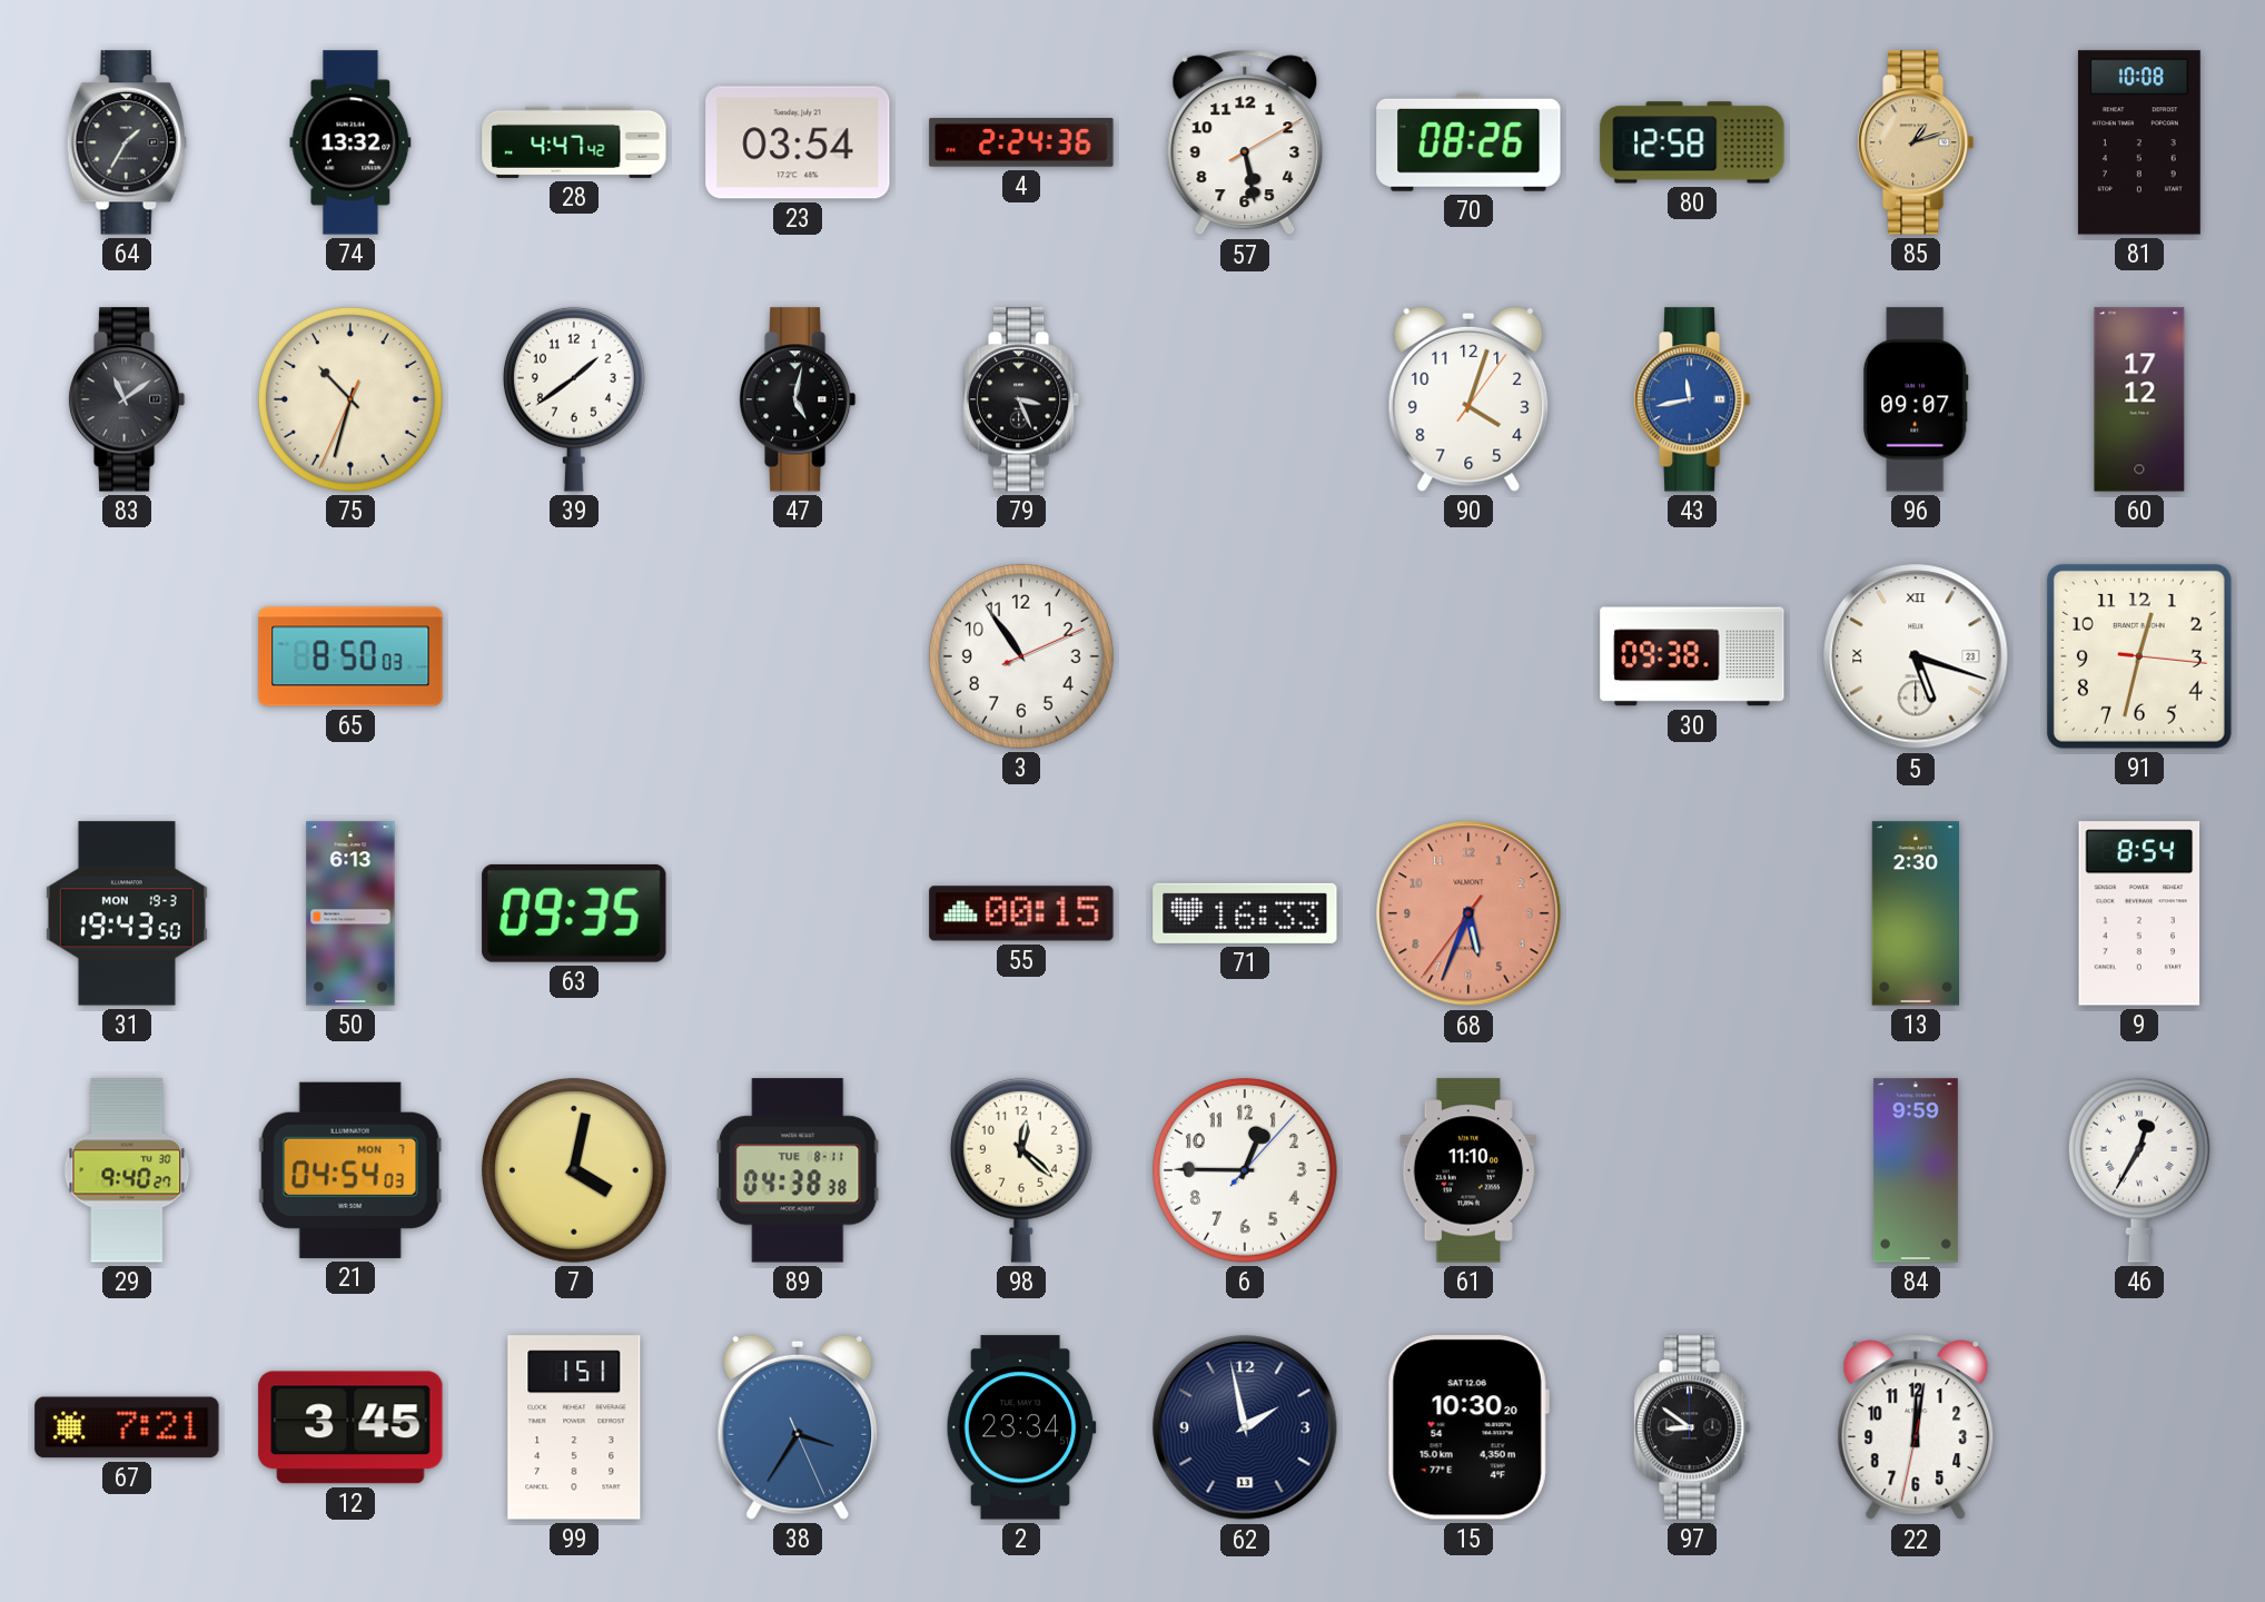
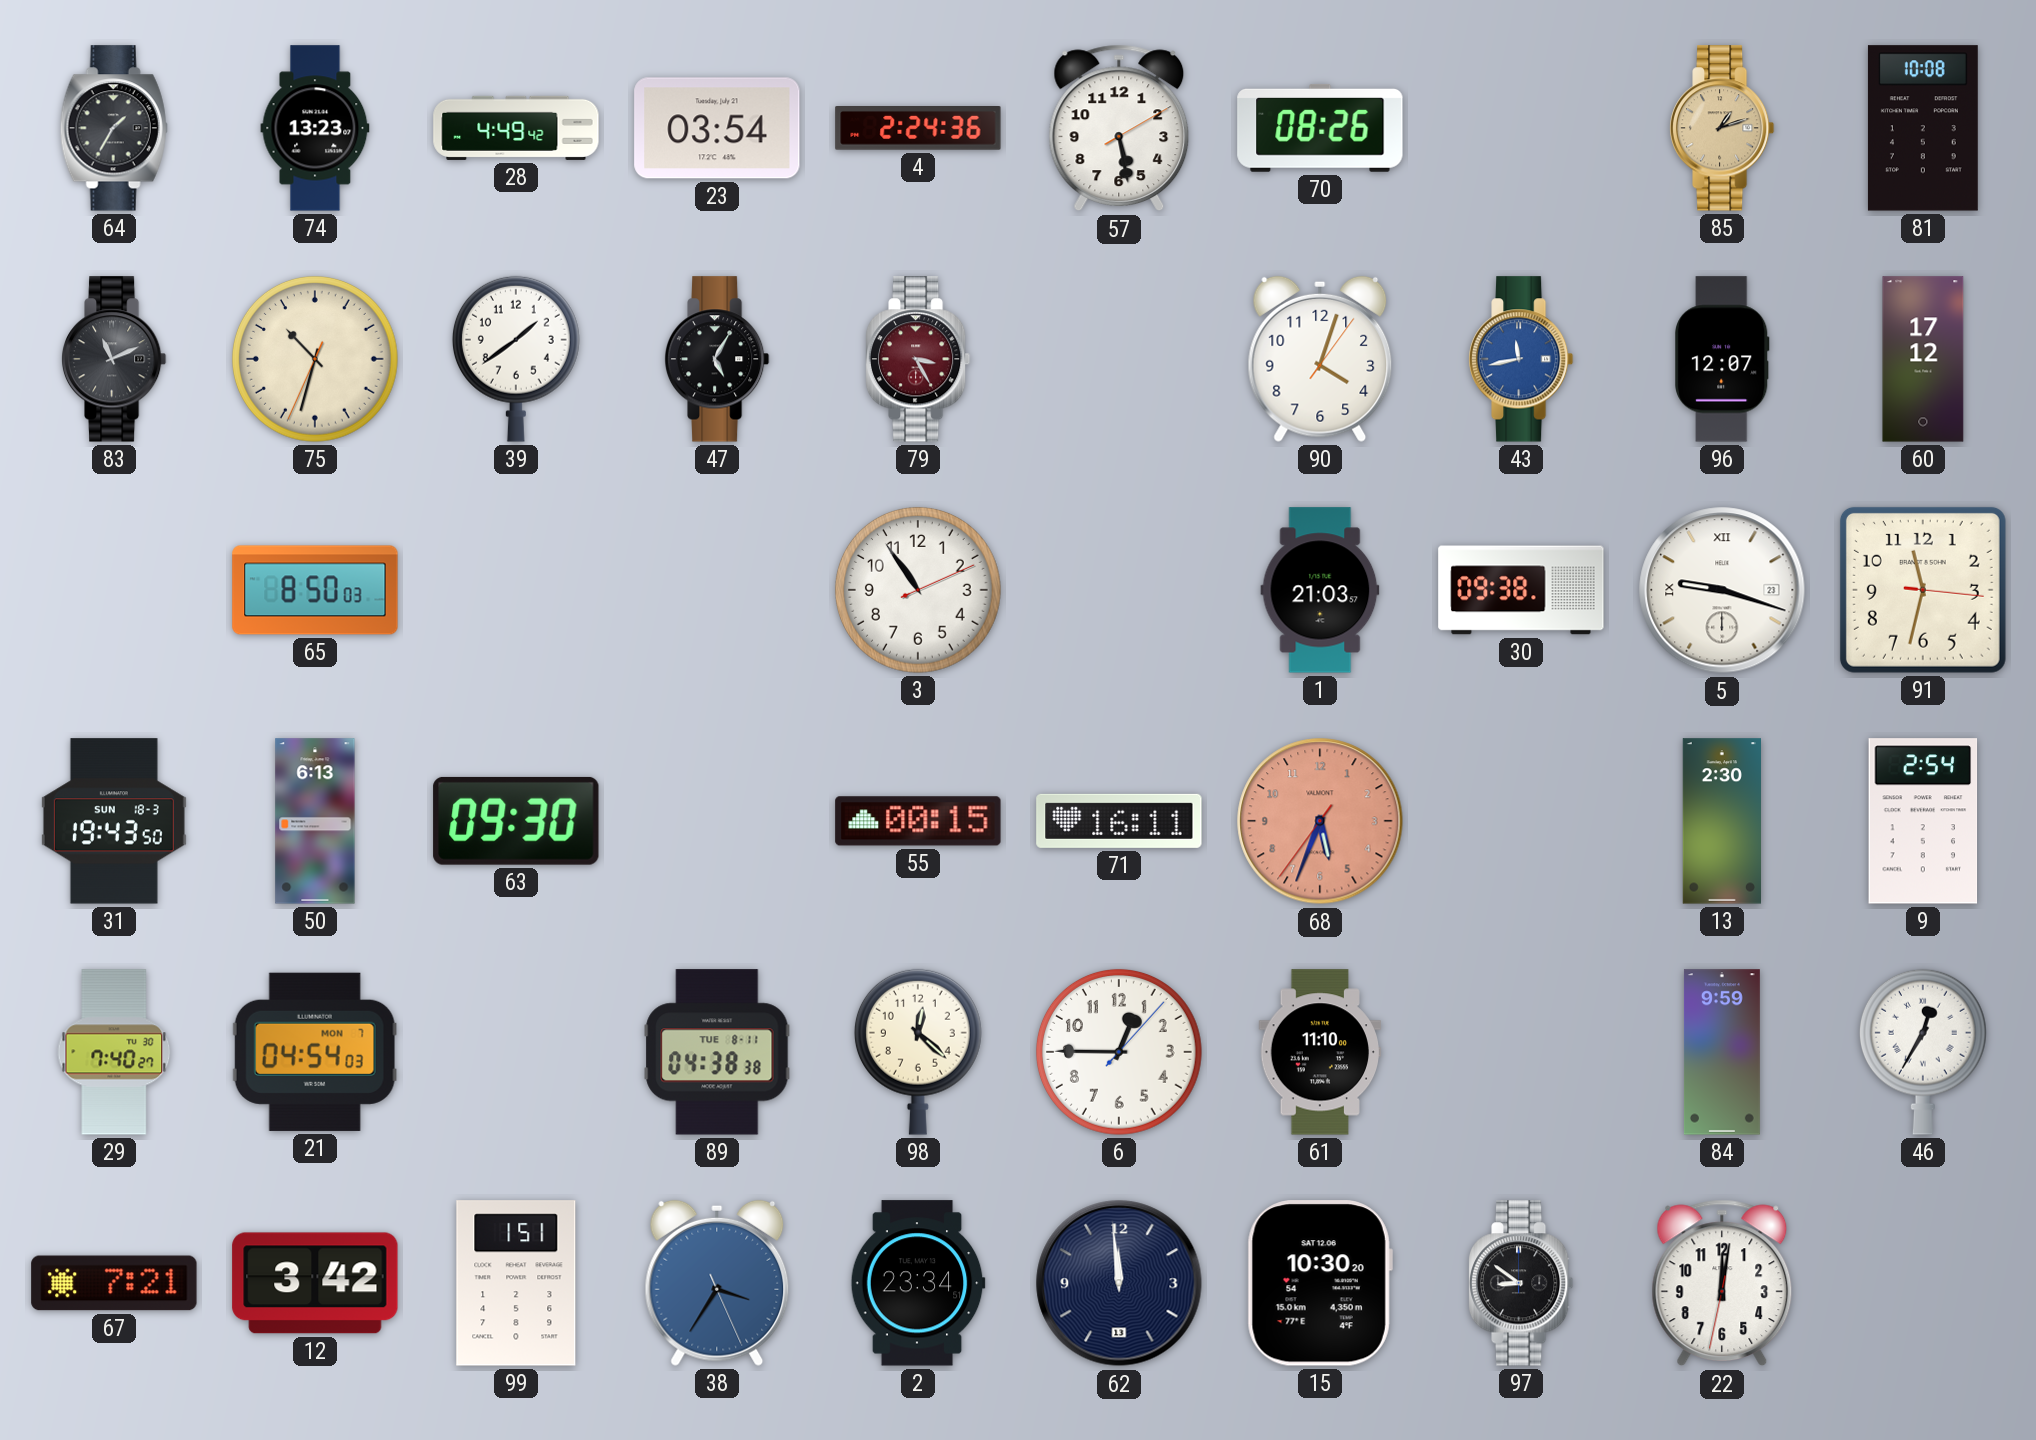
74: 13:32 -> 13:23 (315, 128)
28: 4:47 -> 4:49 (516, 128)
80: 12:58 -> none (1692, 142)
83: 11:09 -> 11:11 (114, 359)
47: 5:02 -> 5:05 (717, 359)
79: 3:26 -> 3:25 (918, 359)
79 dial: black -> burgundy (918, 359)
96: 09:07 -> 12:07 (1723, 359)
1: none -> 21:03 (1320, 590)
5: 5:18 -> 9:18 (1722, 590)
91: 12:32 -> 11:32 (1923, 590)
31 date: MON 19-3 -> SUN 18-3 (114, 821)
63: 09:35 -> 09:30 (516, 821)
71: 16:33 -> 16:11 (1119, 821)
9: 8:54 -> 2:54 (1923, 821)
29: 9:40 -> 7:40 (114, 1052)
7: 4:02 -> none (574, 1170)
12: 3:45 -> 3:42 (315, 1283)
62: 1:58 -> 11:59 (1119, 1283)
